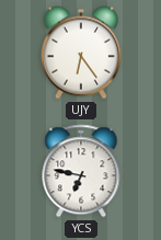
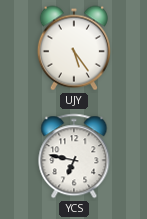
UJY: 6:24 -> 5:24 (74, 48)
